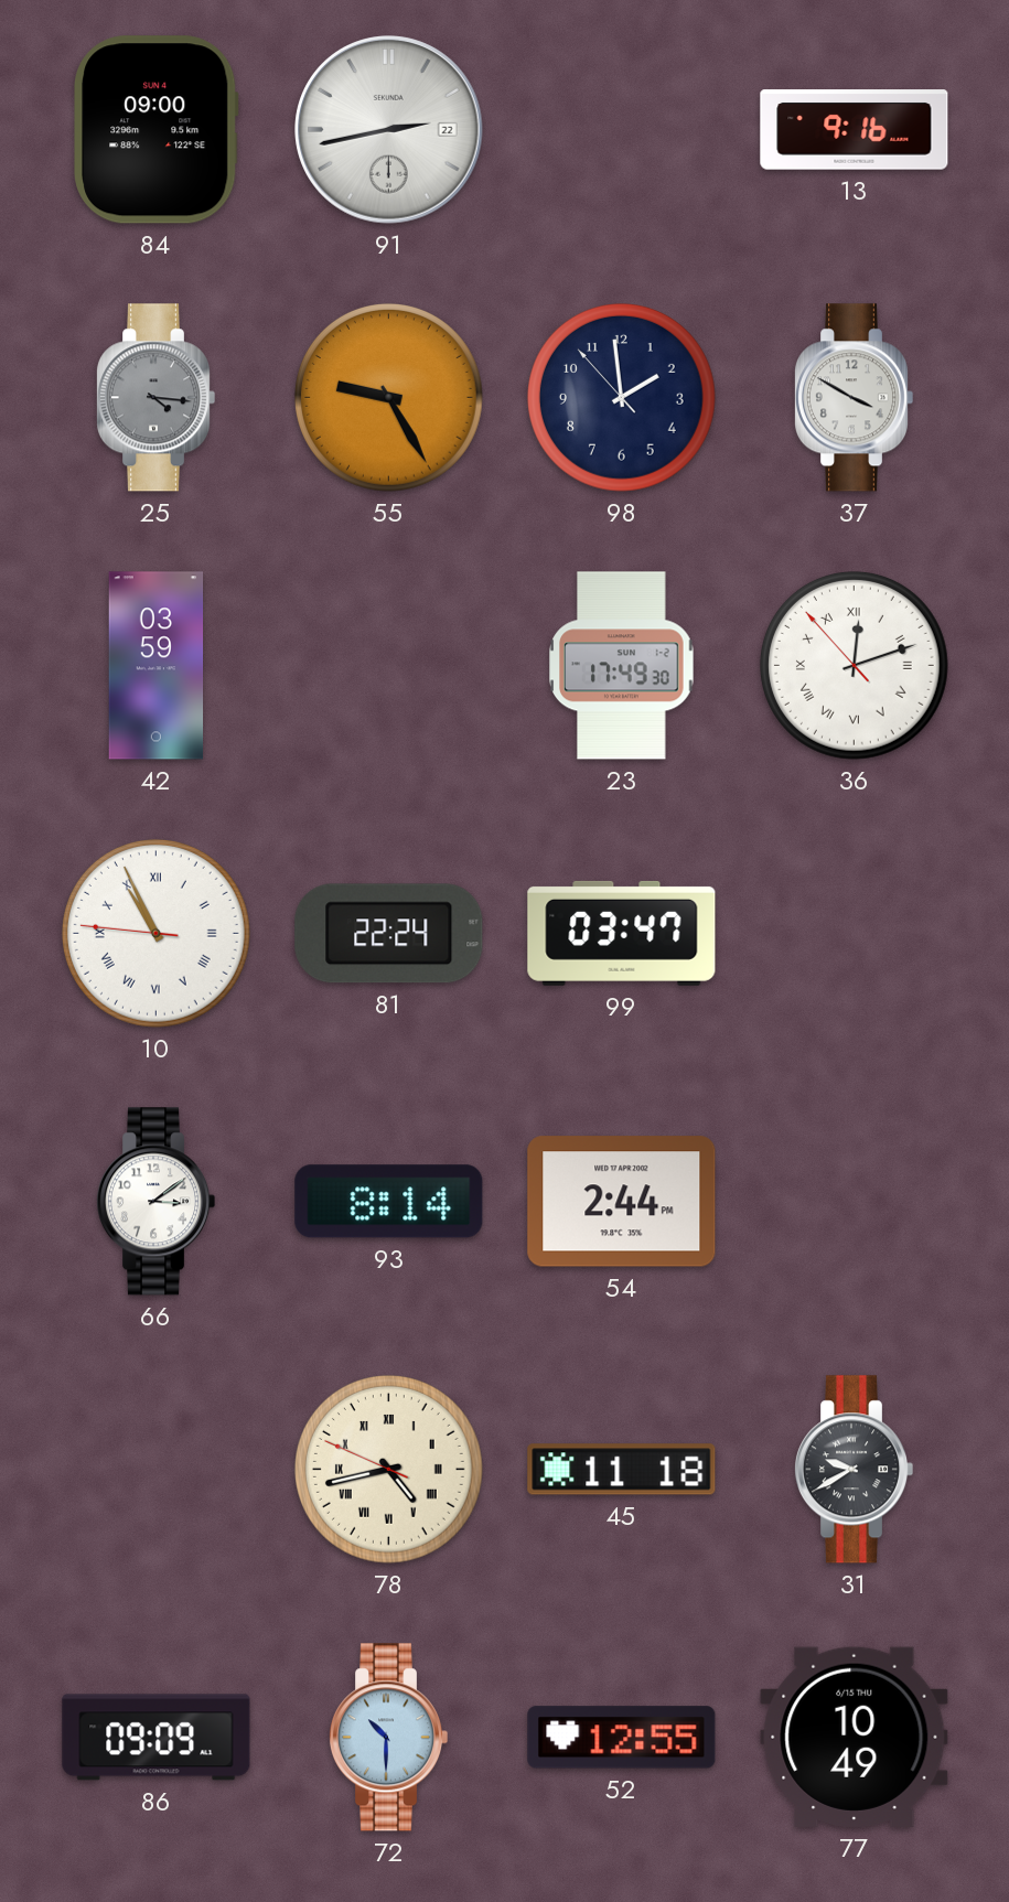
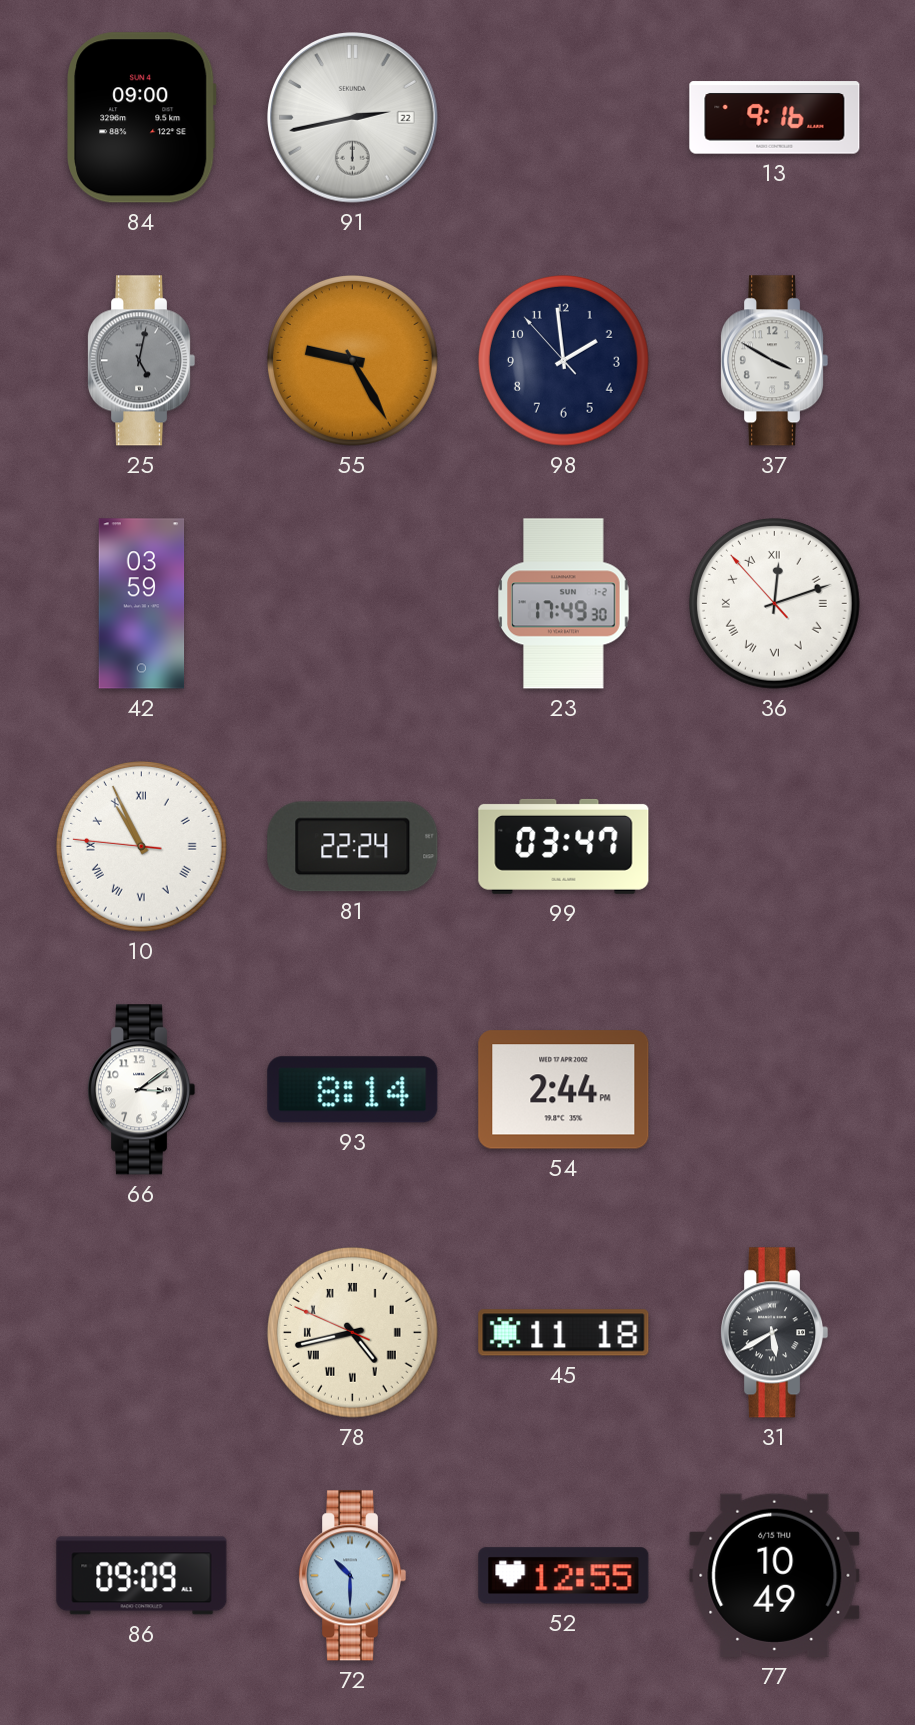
25: 4:16 -> 5:02 (141, 361)
31: 9:40 -> 5:40 (774, 1333)
